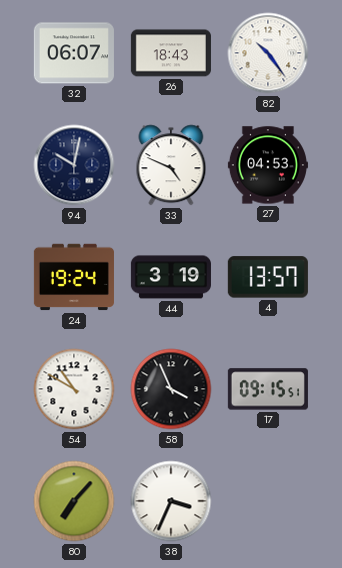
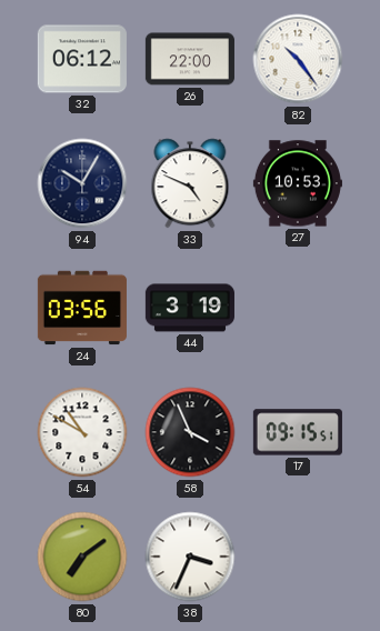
32: 06:07 -> 06:12 (82, 59)
26: 18:43 -> 22:00 (190, 59)
94: 10:02 -> 10:05 (82, 183)
27: 04:53 -> 10:53 (298, 183)
24: 19:24 -> 03:56 (82, 308)
4: 13:57 -> none (268, 277)
80: 7:07 -> 7:09 (82, 557)
